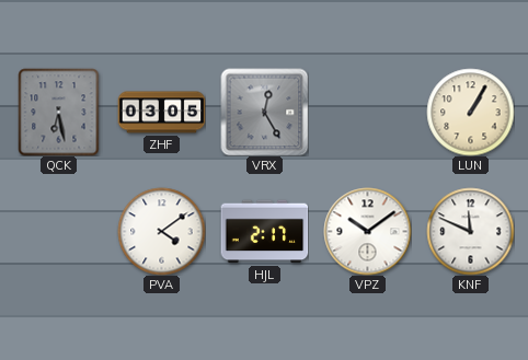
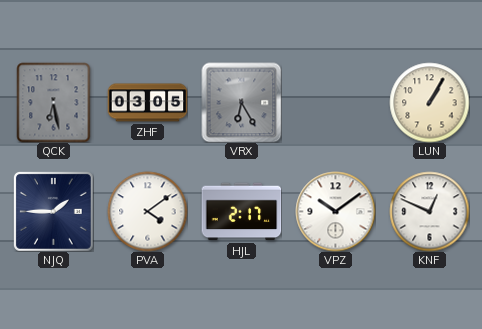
VRX: 12:25 -> 6:25 (241, 102)
NJQ: none -> 1:45 (53, 211)
KNF: 11:49 -> 12:49 (429, 211)
